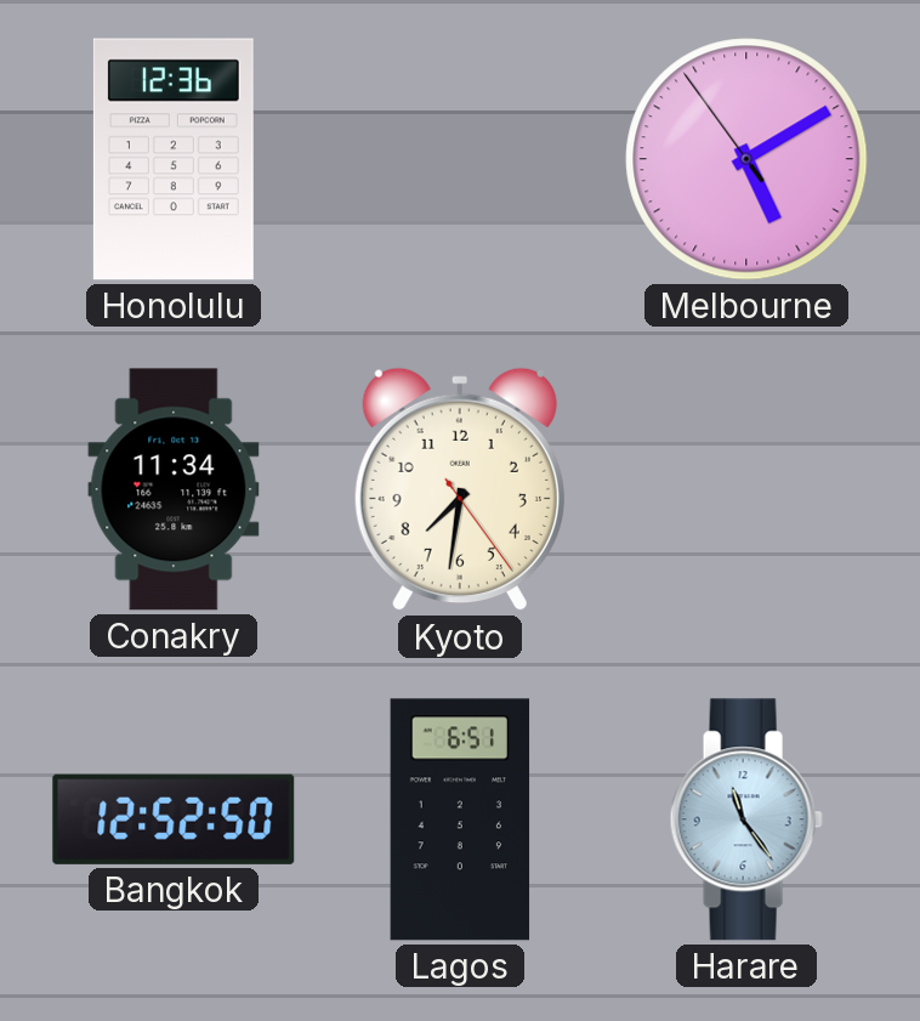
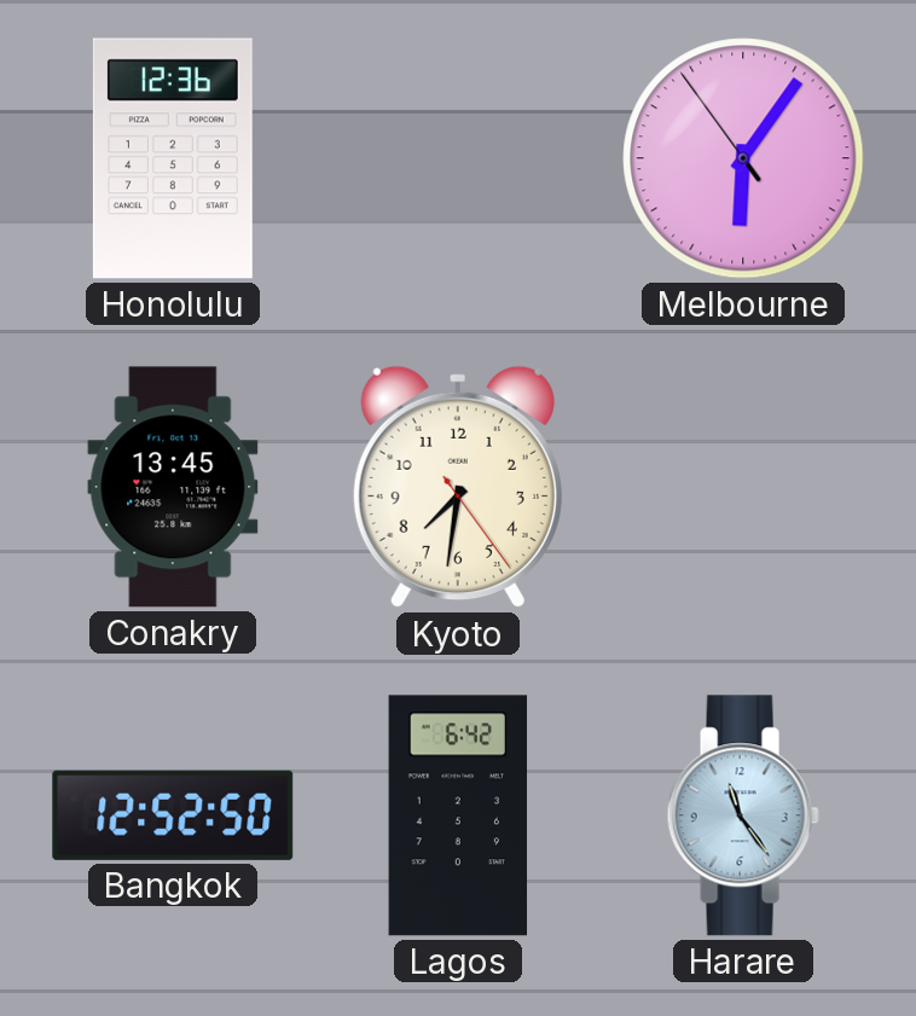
Melbourne: 5:09 -> 6:05 (743, 158)
Conakry: 11:34 -> 13:45 (173, 487)
Lagos: 6:51 -> 6:42 (458, 815)
